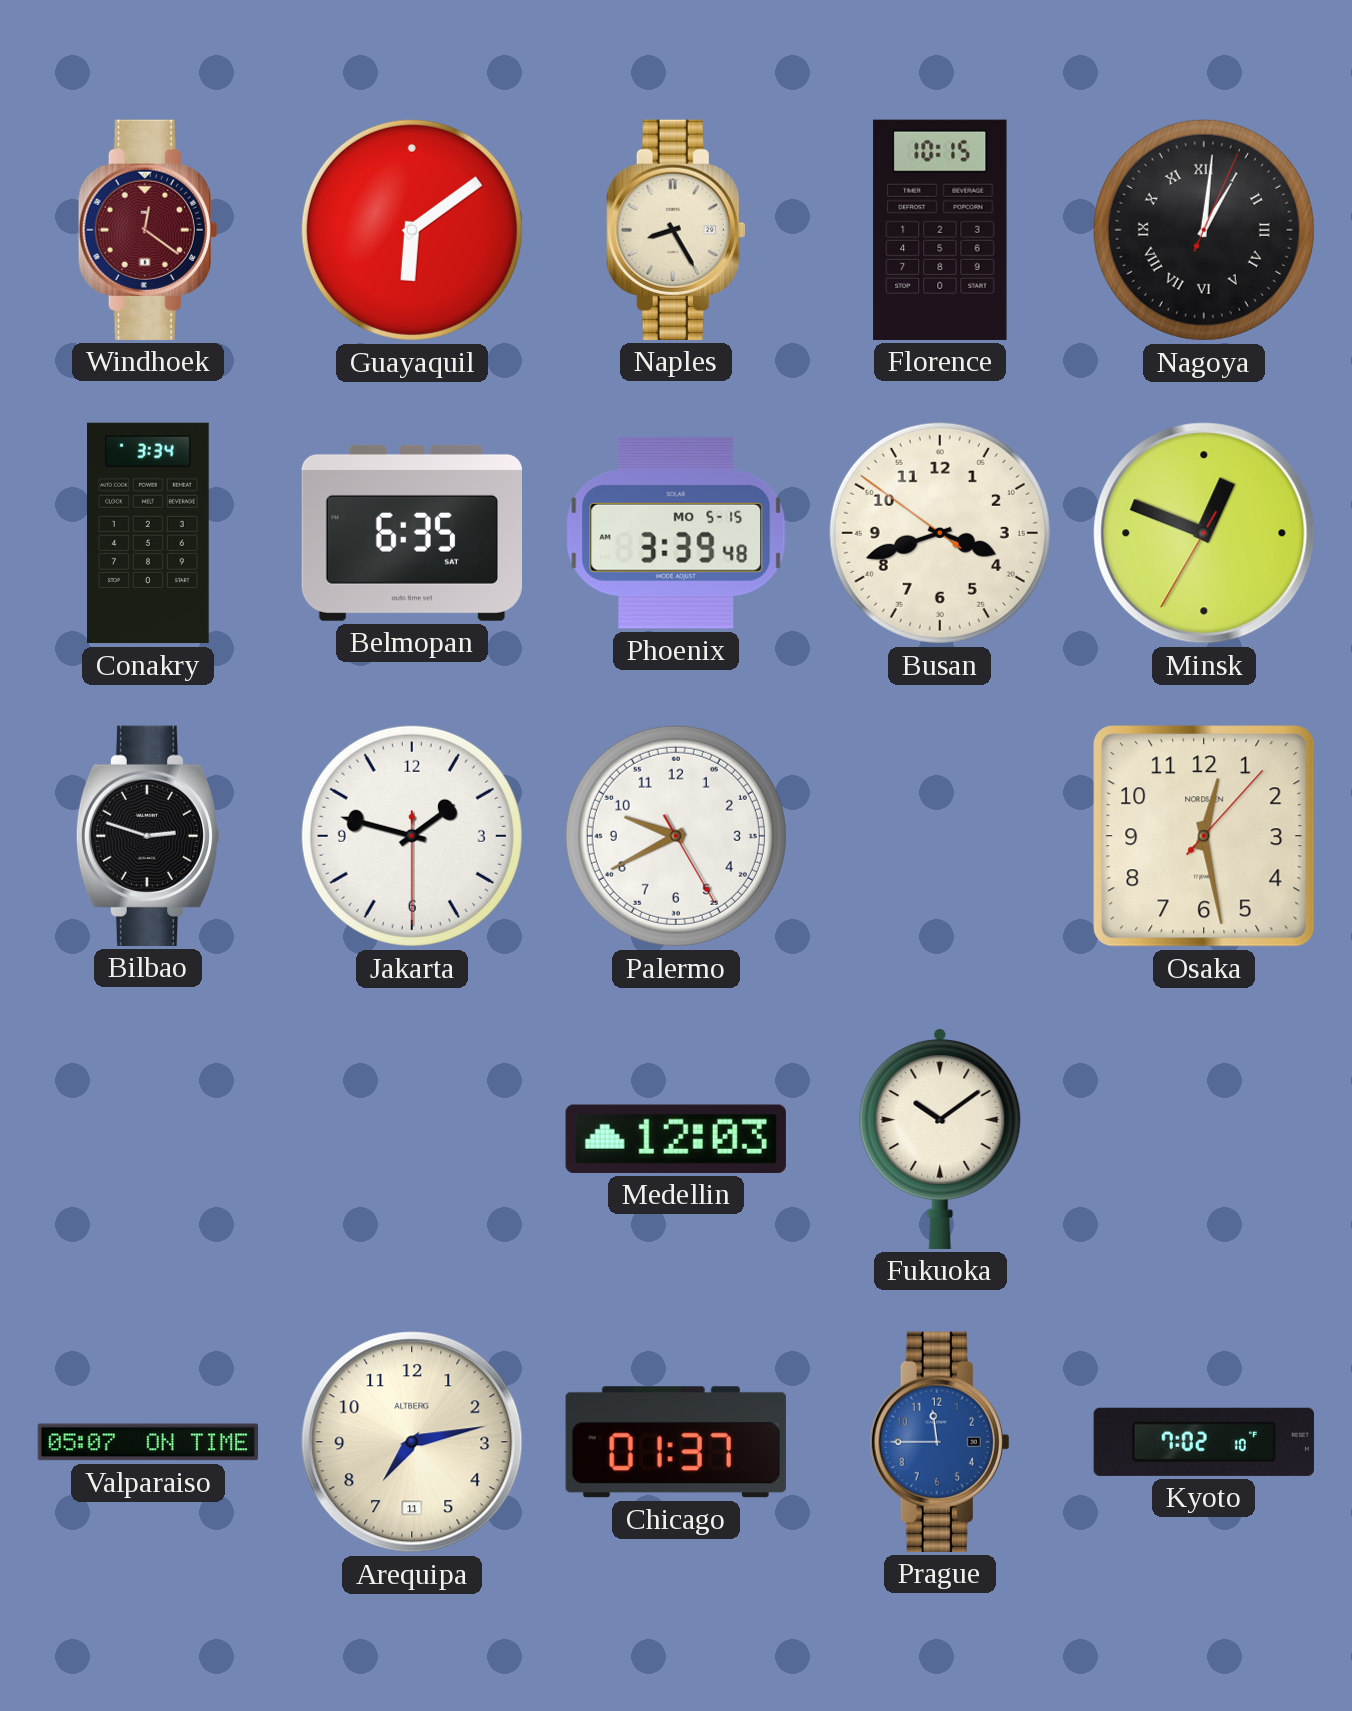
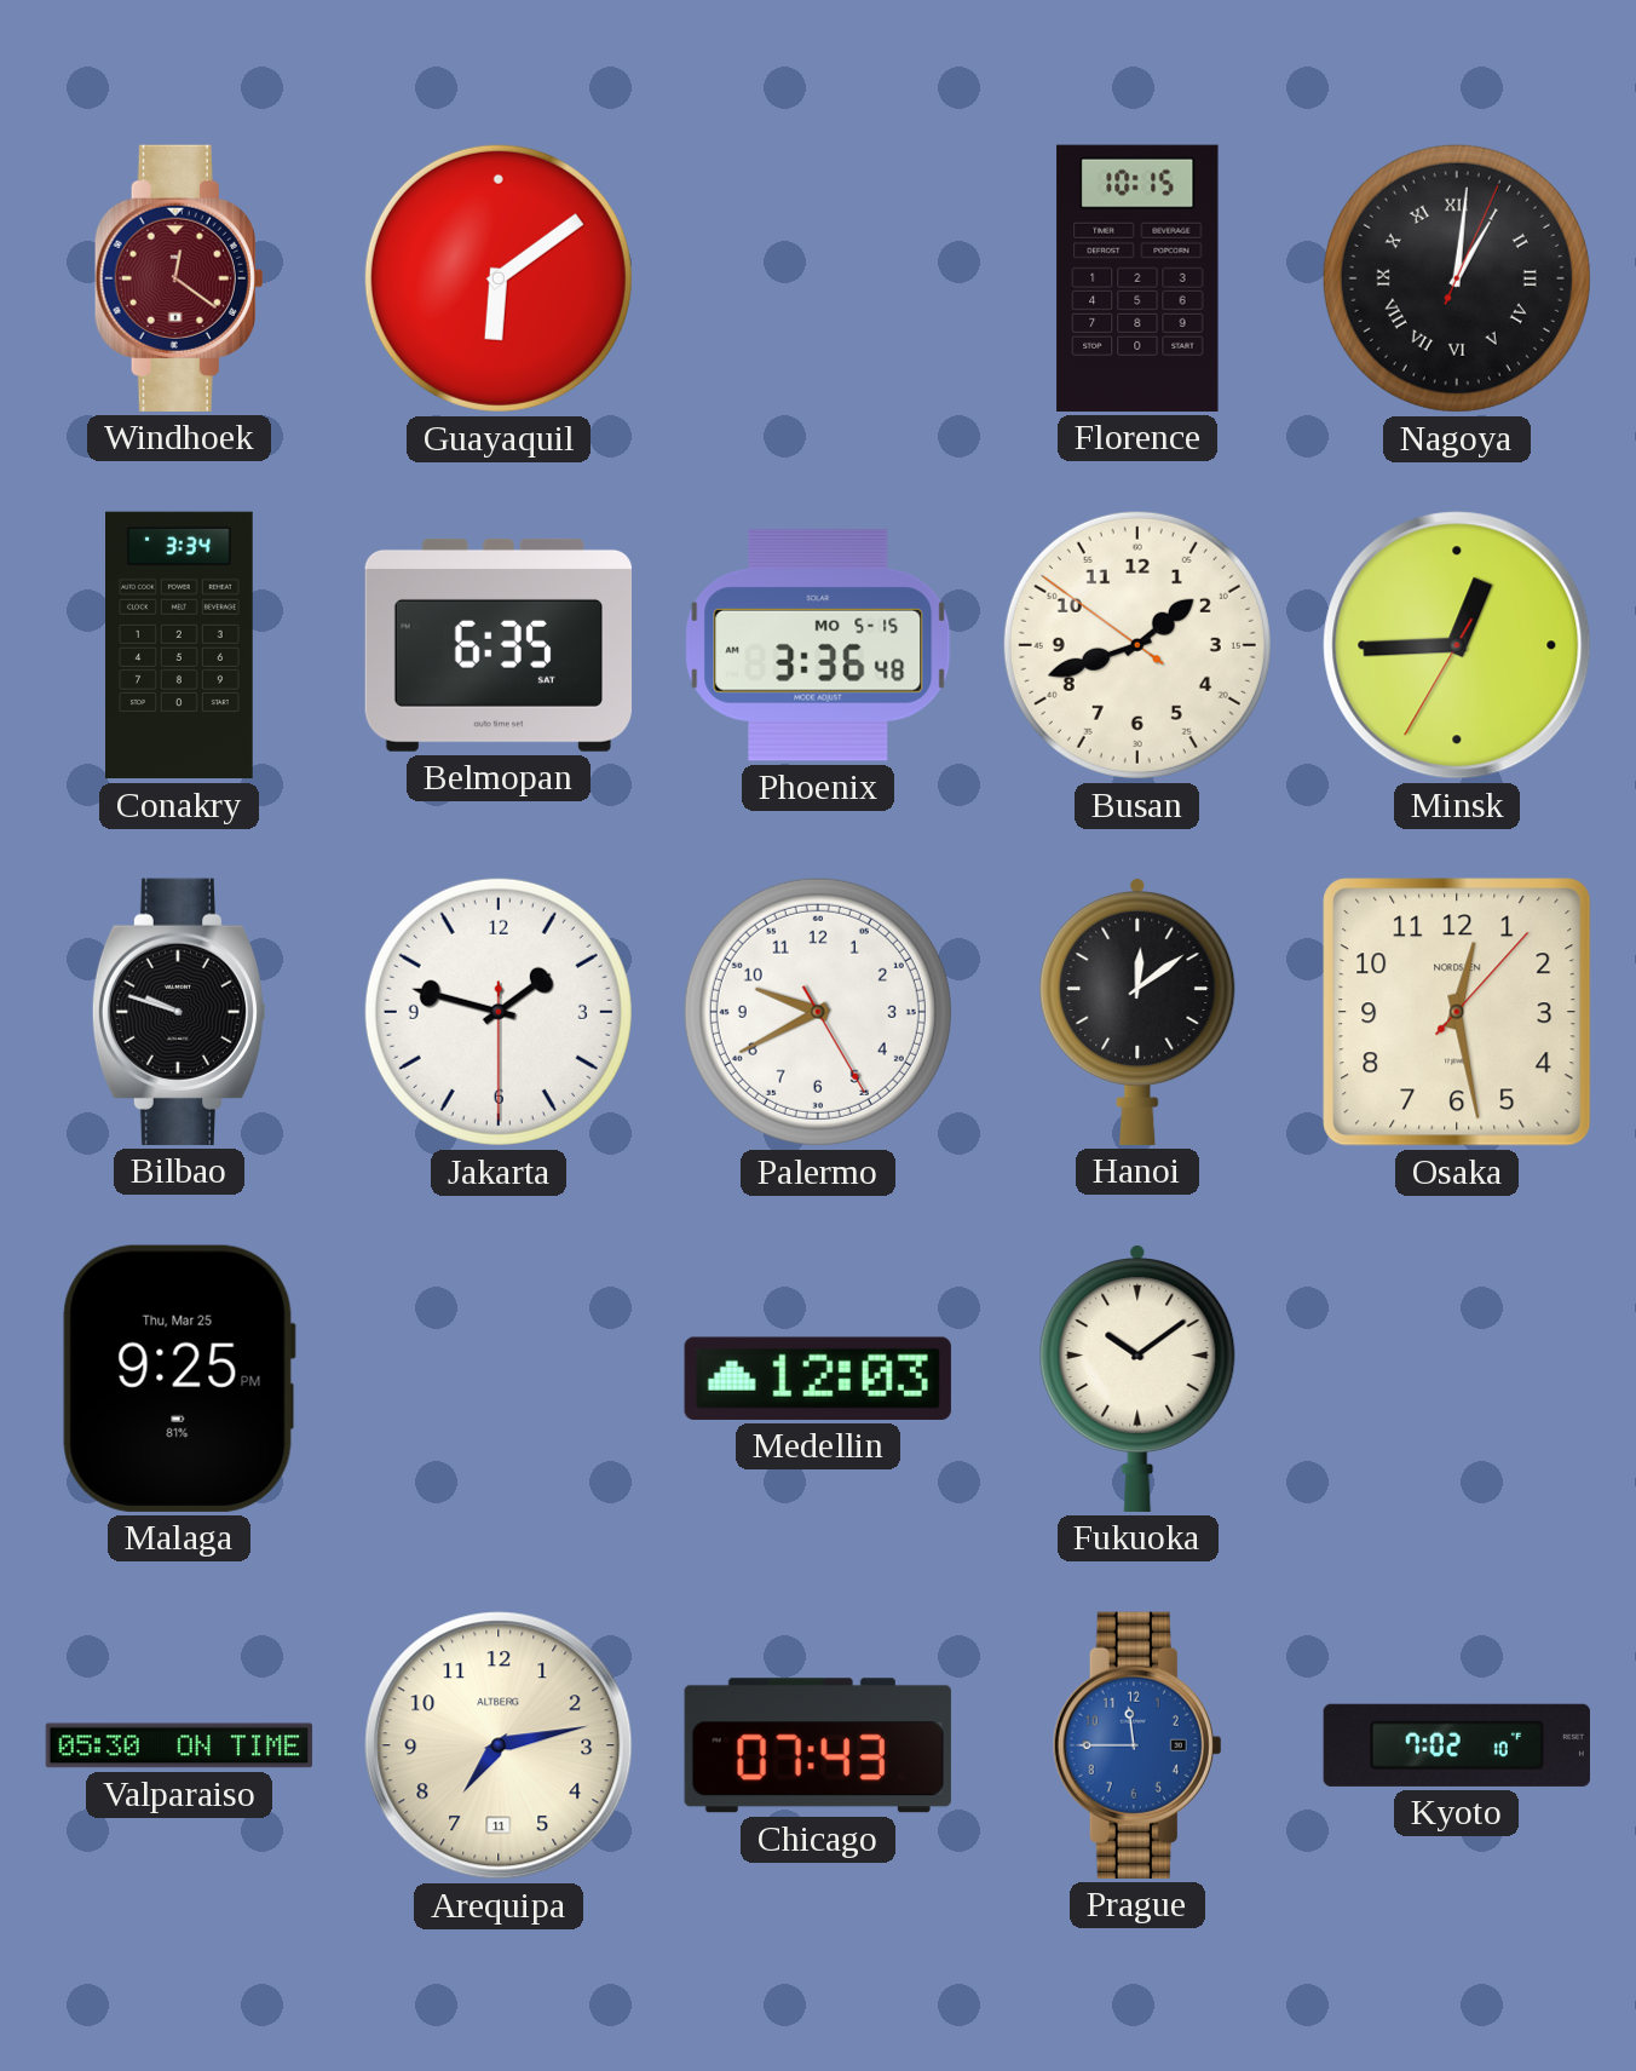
Naples: 8:25 -> none (676, 230)
Phoenix: 3:39 -> 3:36 (818, 645)
Busan: 3:41 -> 1:41 (1137, 645)
Minsk: 12:48 -> 12:44 (1457, 645)
Bilbao: 2:48 -> 9:48 (179, 1012)
Hanoi: none -> 12:09 (1137, 1012)
Malaga: none -> 9:25 (179, 1379)
Valparaiso: 05:07 -> 05:30 (179, 1745)
Chicago: 01:37 -> 07:43 (818, 1745)
